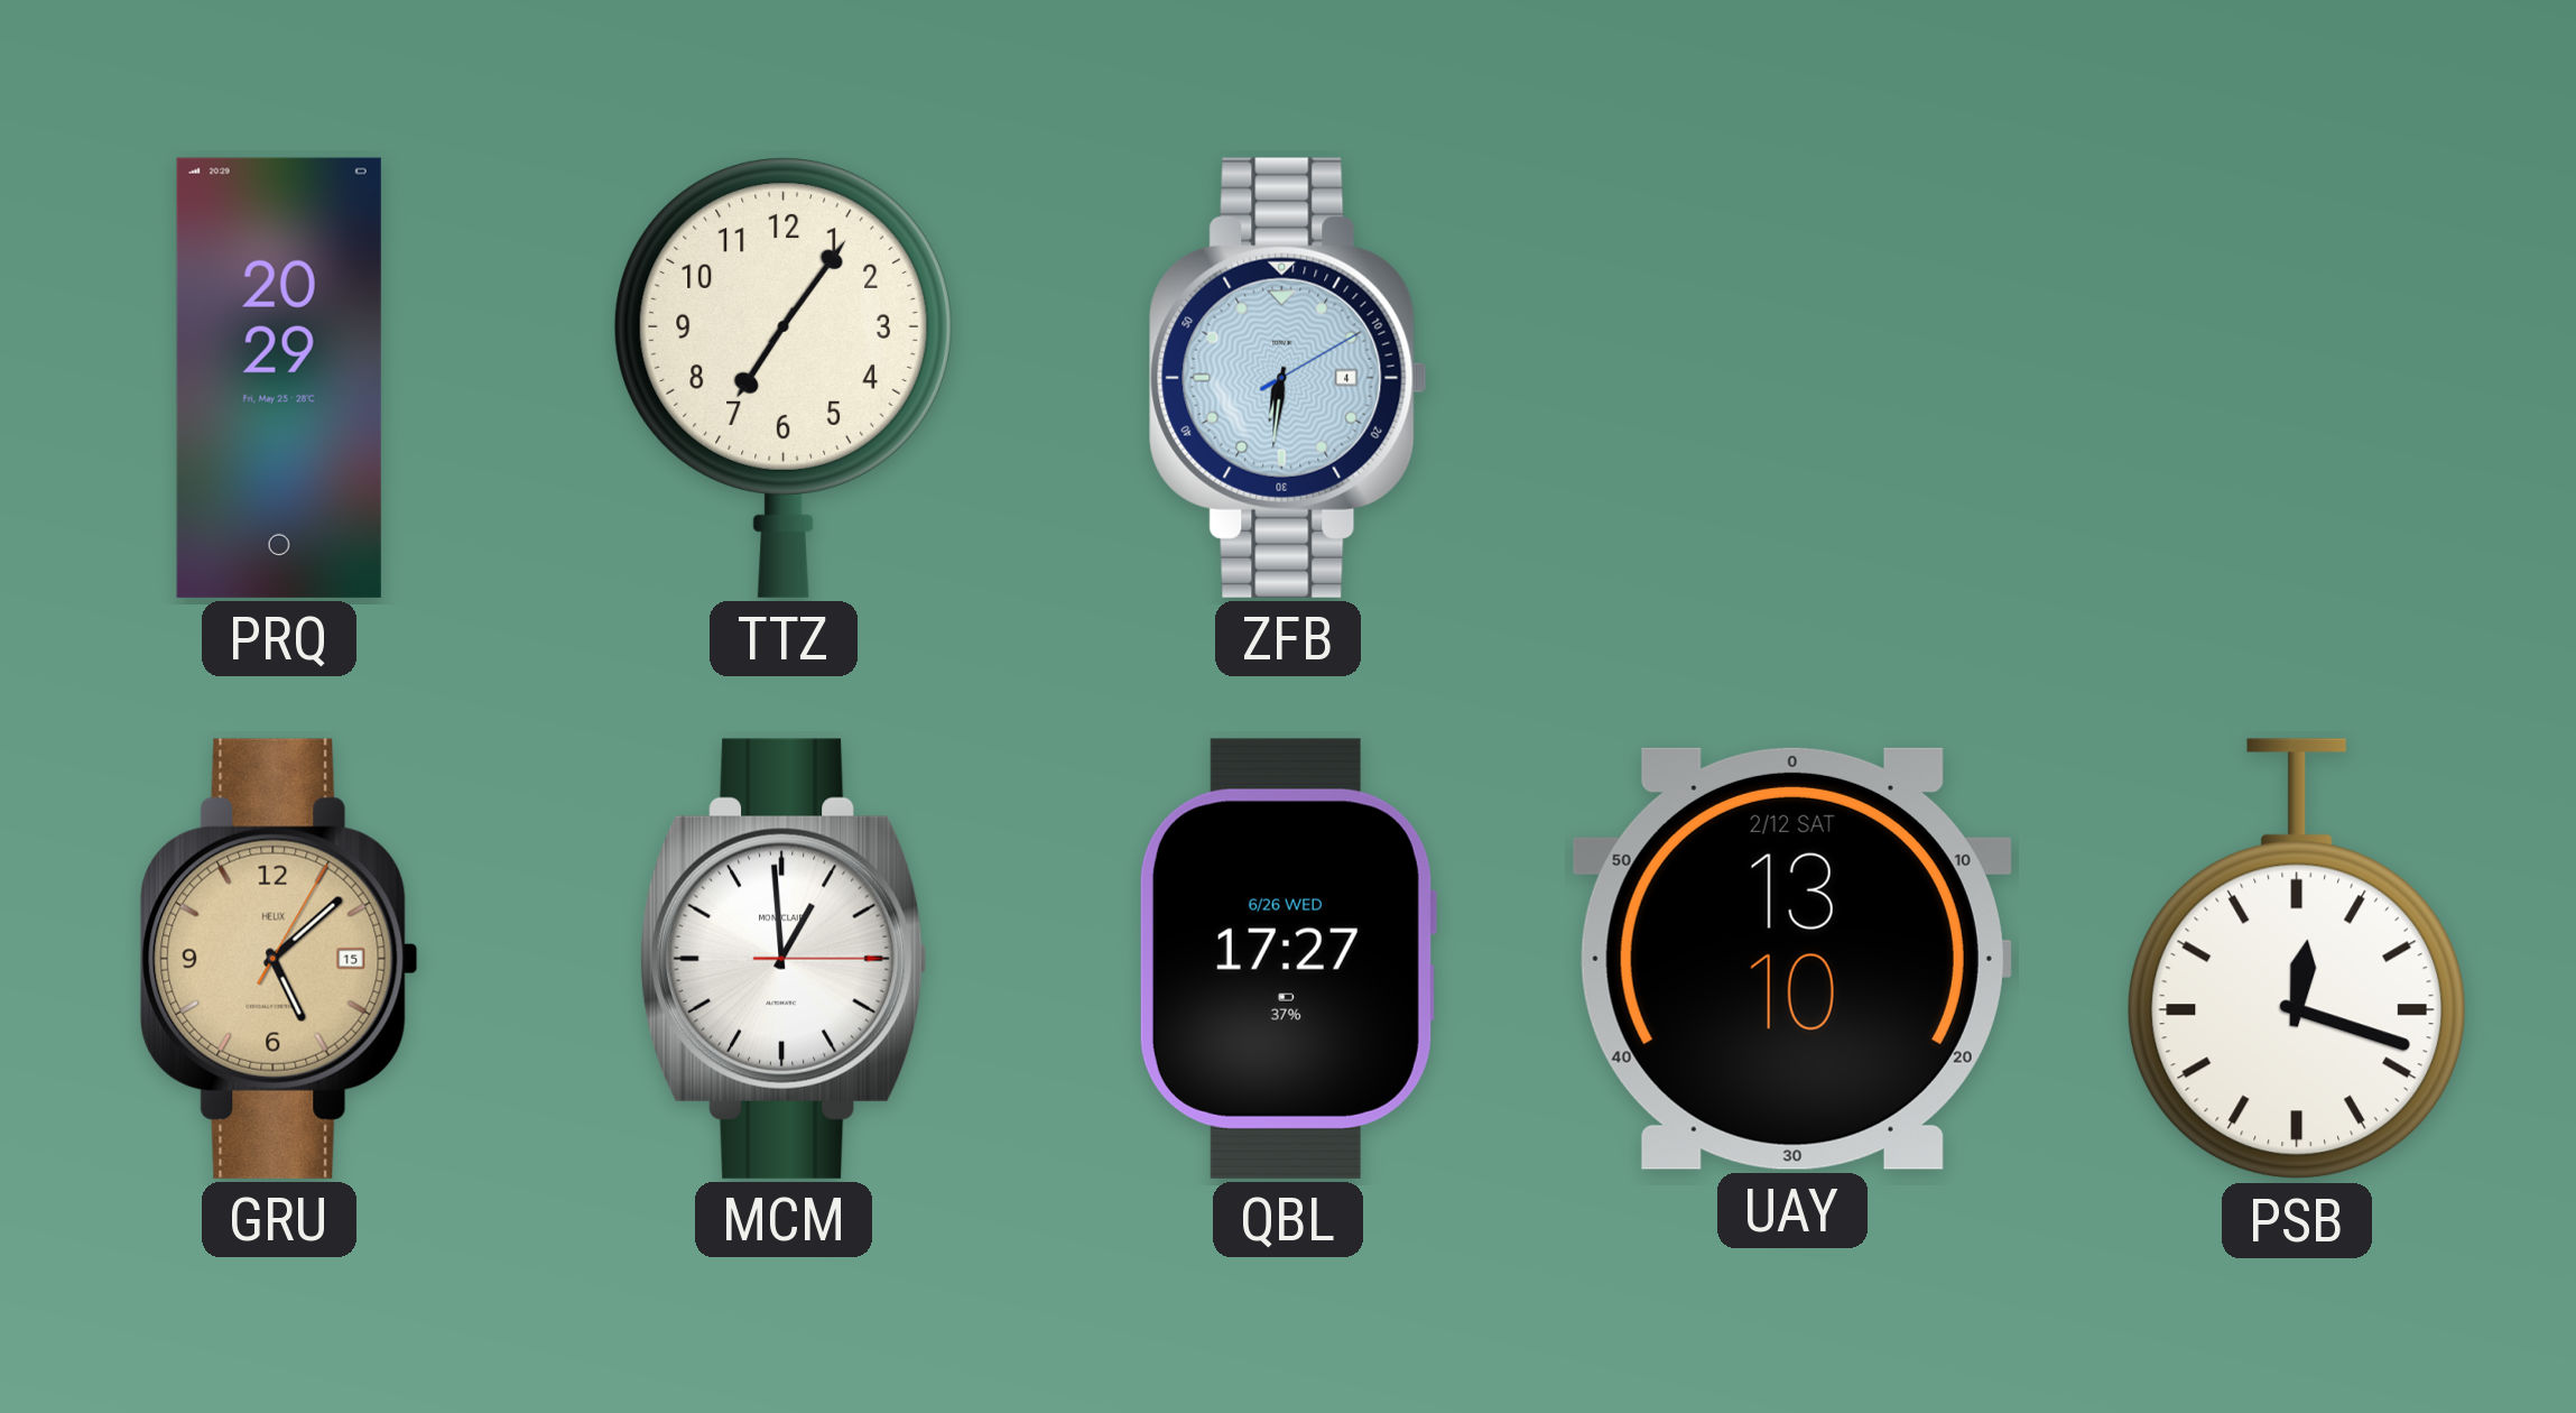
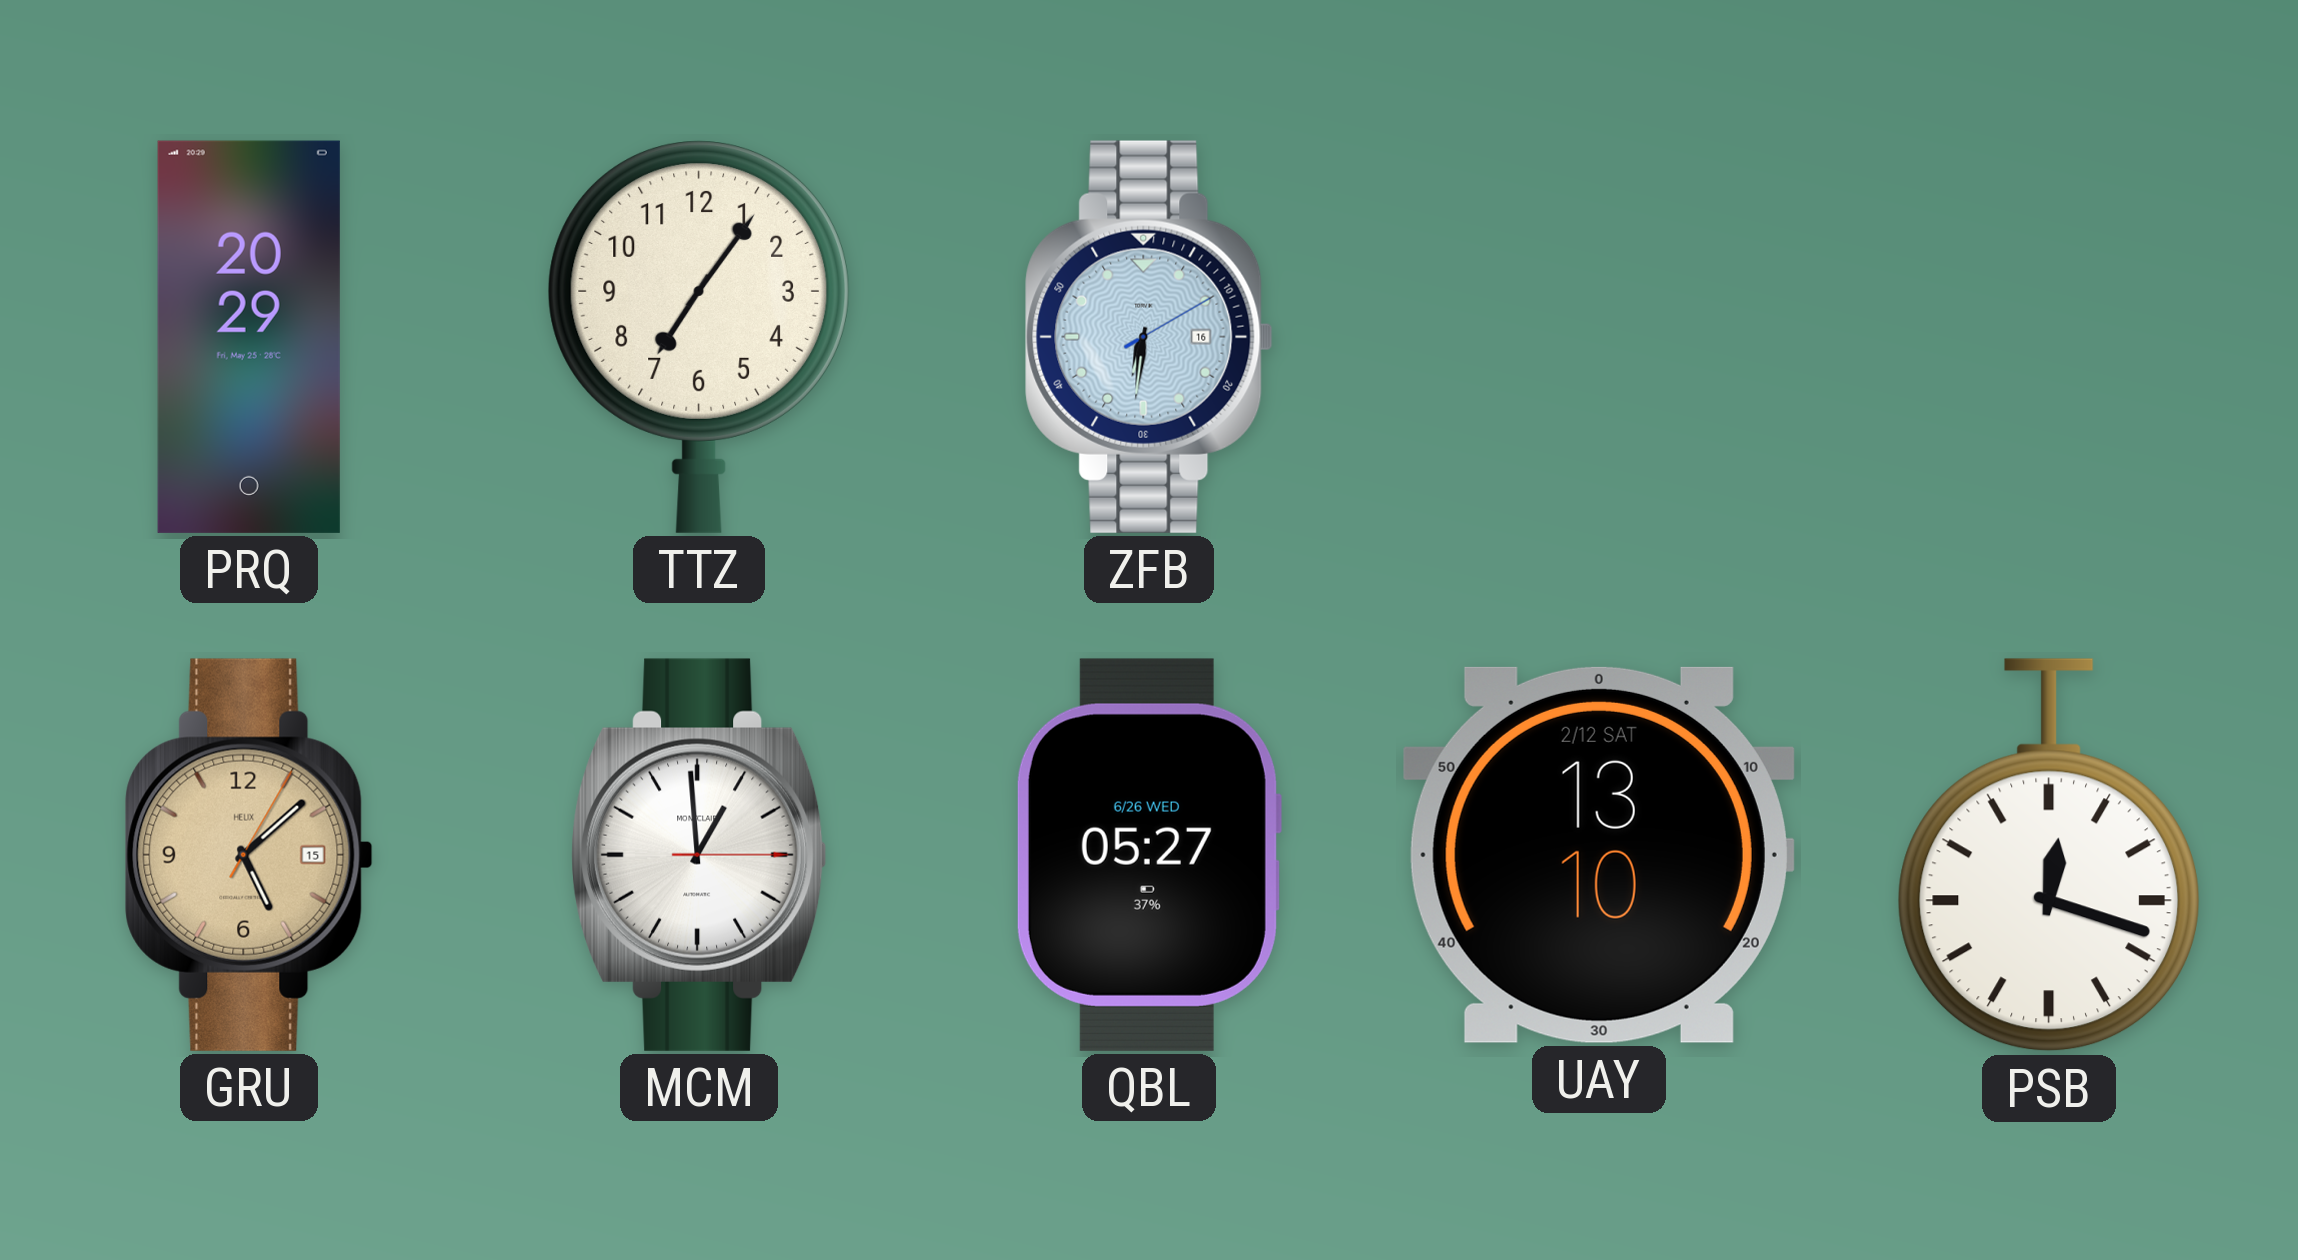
ZFB date: 4 -> 16 (1149, 337)
QBL: 17:27 -> 05:27 (1148, 855)
